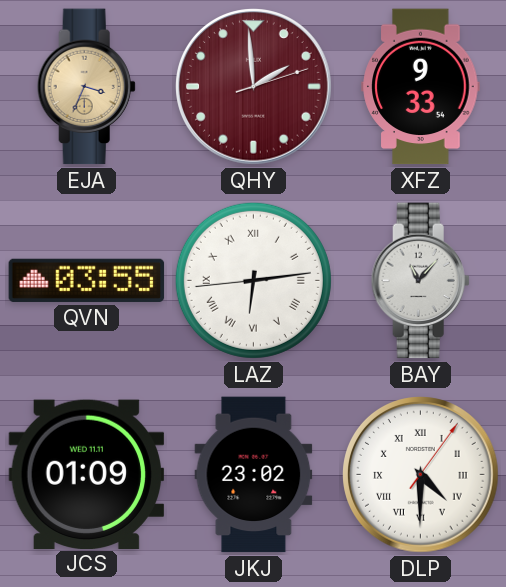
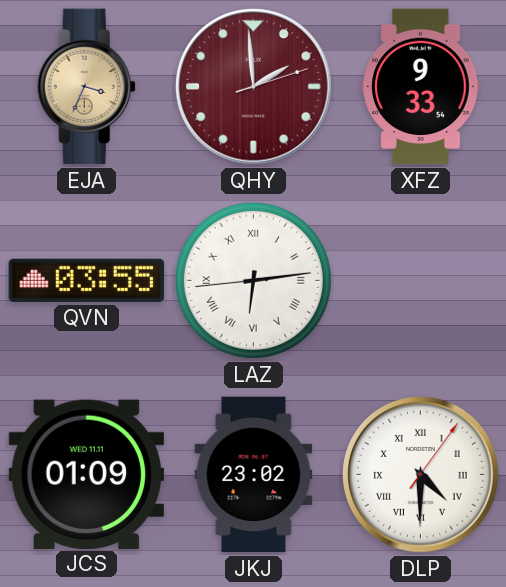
BAY: 11:07 -> none (420, 281)
